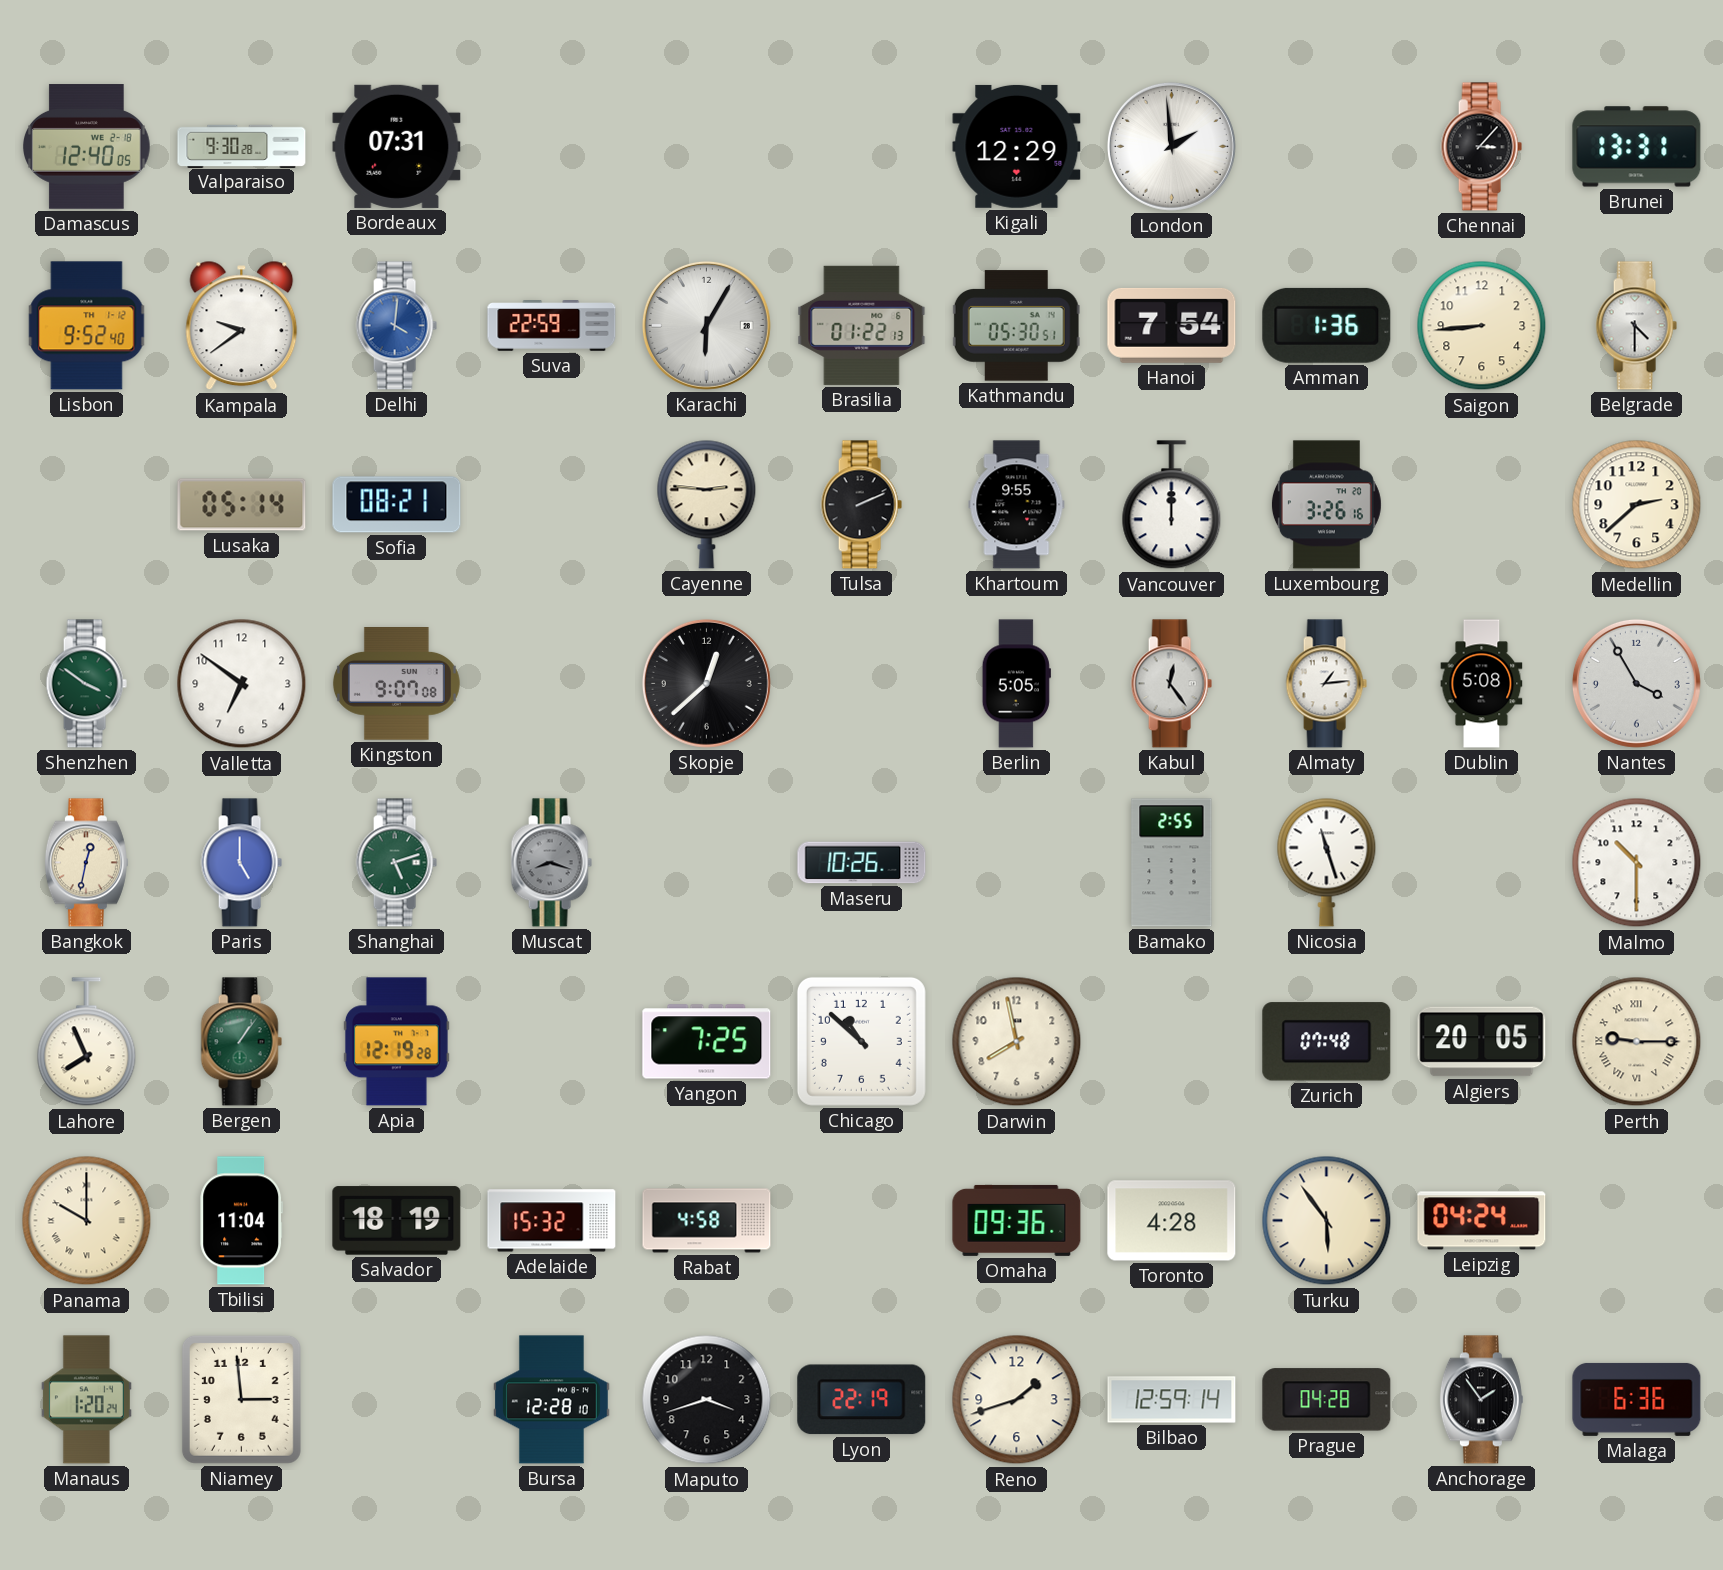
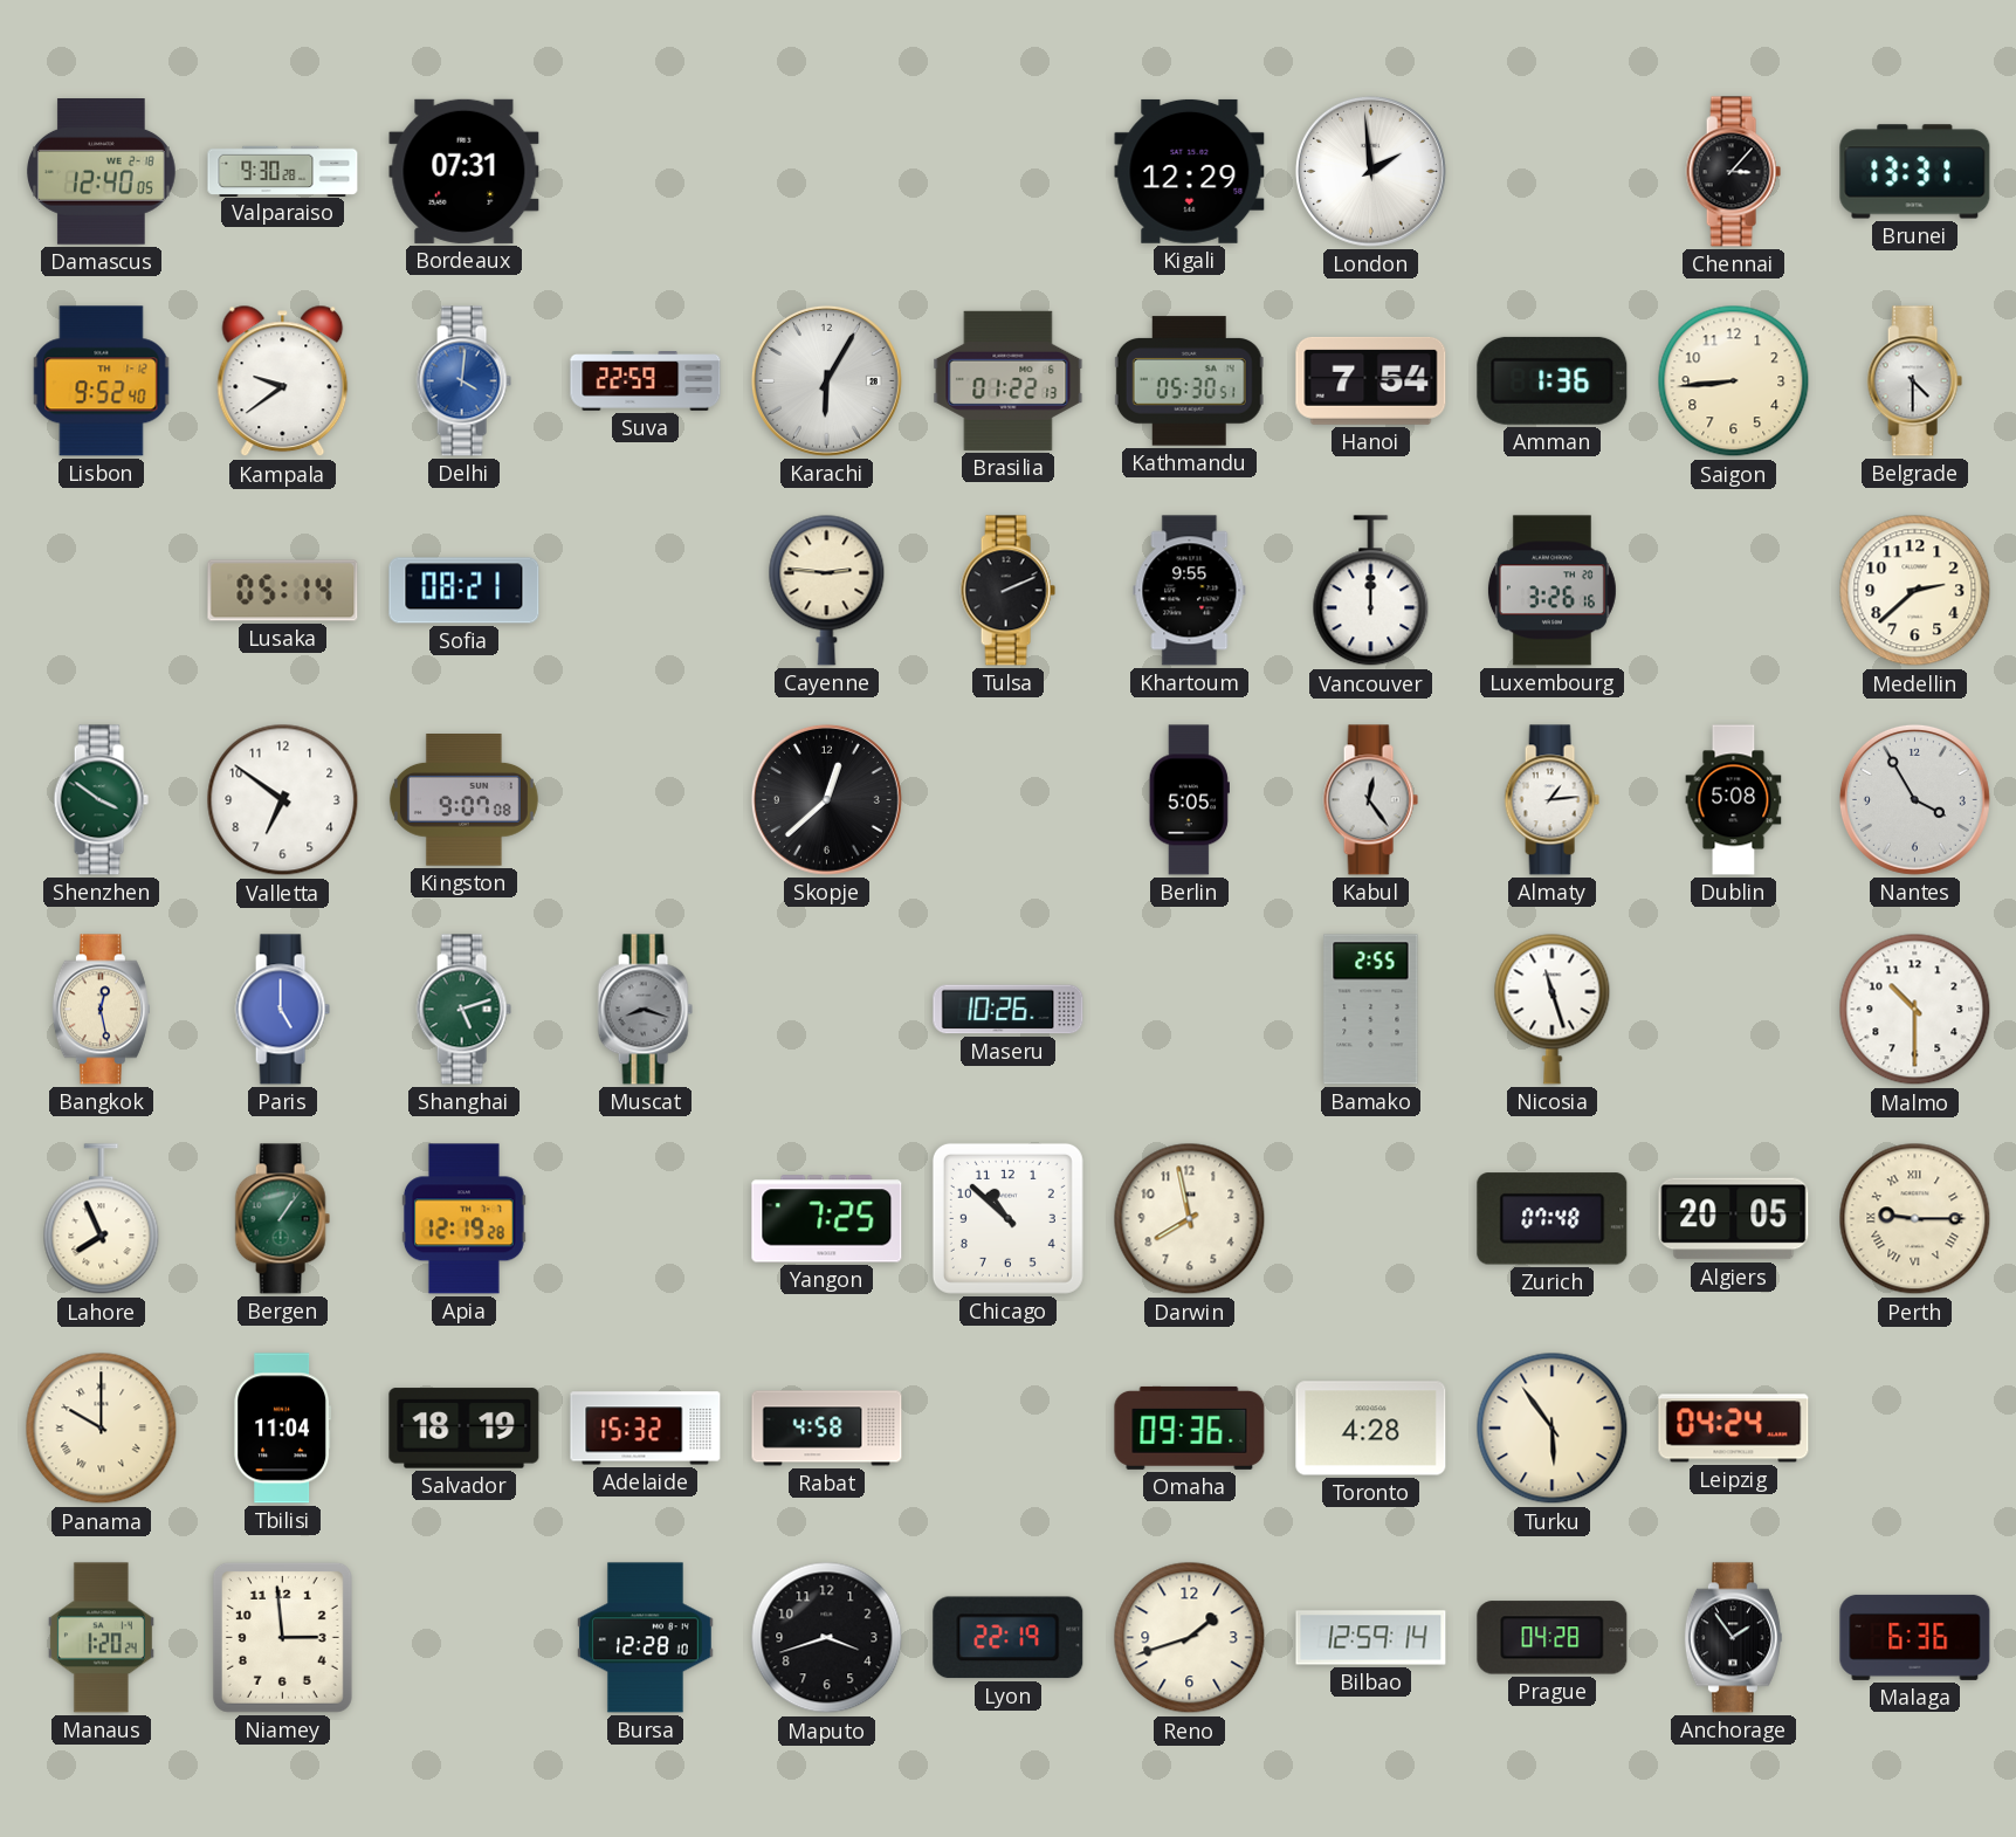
Bangkok: 12:32 -> 12:28 (101, 1010)
